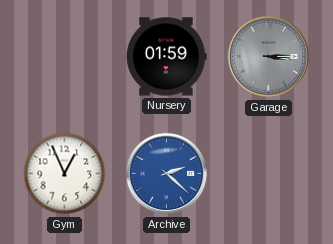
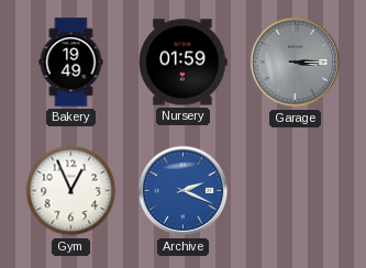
Bakery: none -> 19:49 (71, 63)
Archive: 2:22 -> 2:19 (184, 191)
